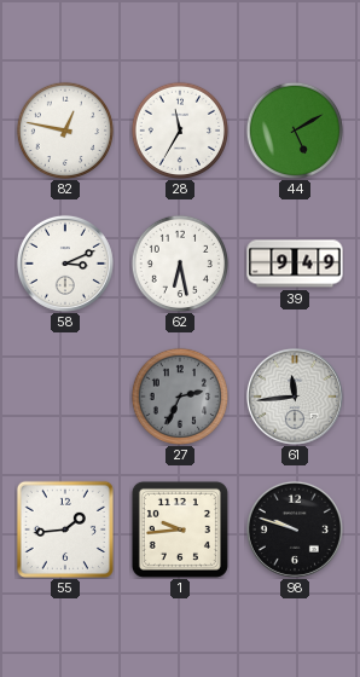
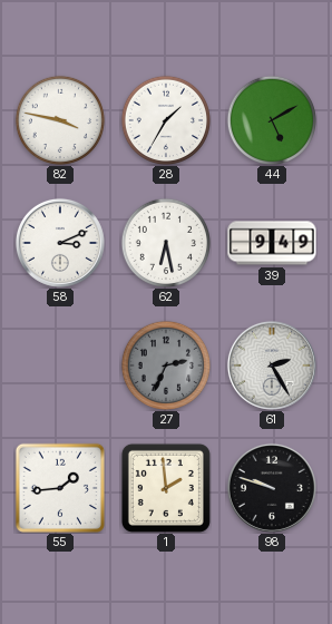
82: 12:47 -> 3:47 (59, 119)
28: 11:35 -> 1:35 (165, 119)
61: 11:44 -> 2:25 (272, 365)
1: 9:44 -> 1:59 (166, 488)
